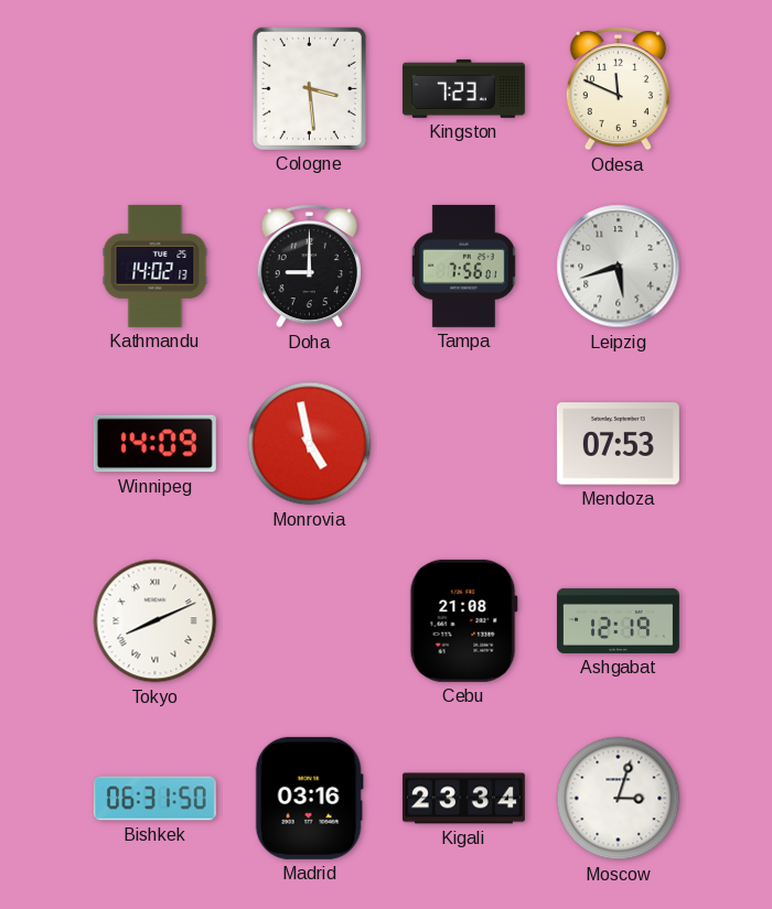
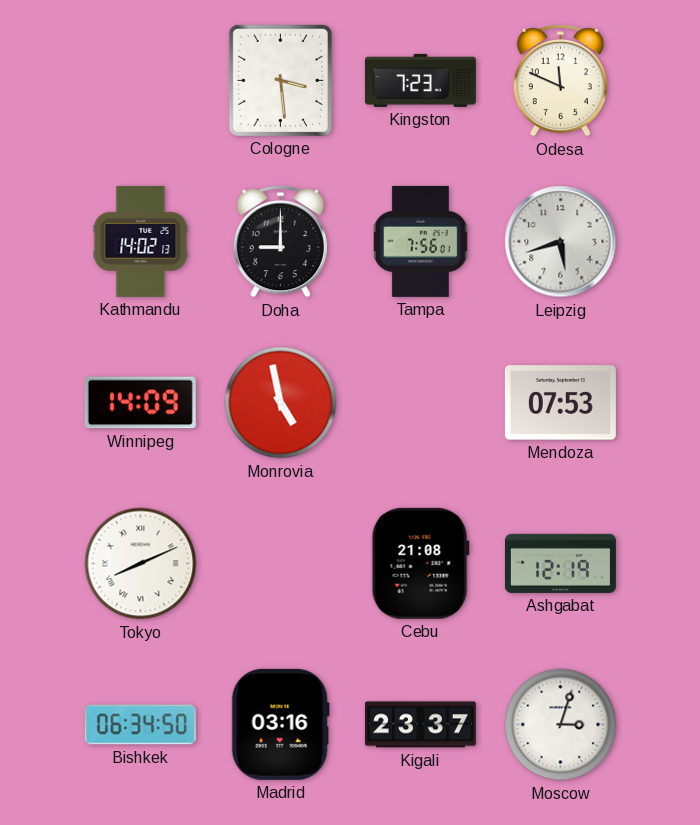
Bishkek: 06:31 -> 06:34 (140, 725)
Kigali: 23:34 -> 23:37 (420, 725)
